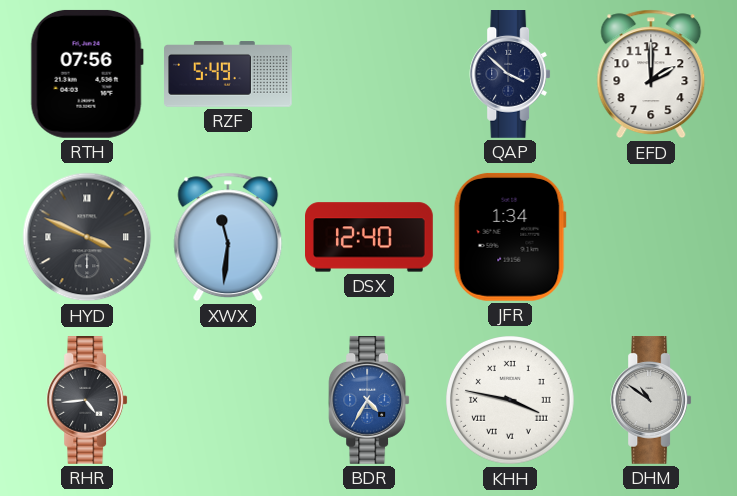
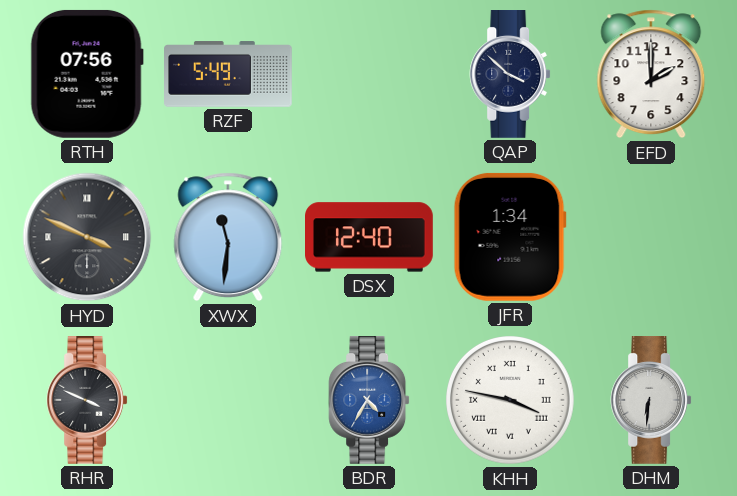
RHR: 4:44 -> 3:49 (87, 401)
DHM: 10:51 -> 6:31 (651, 401)
